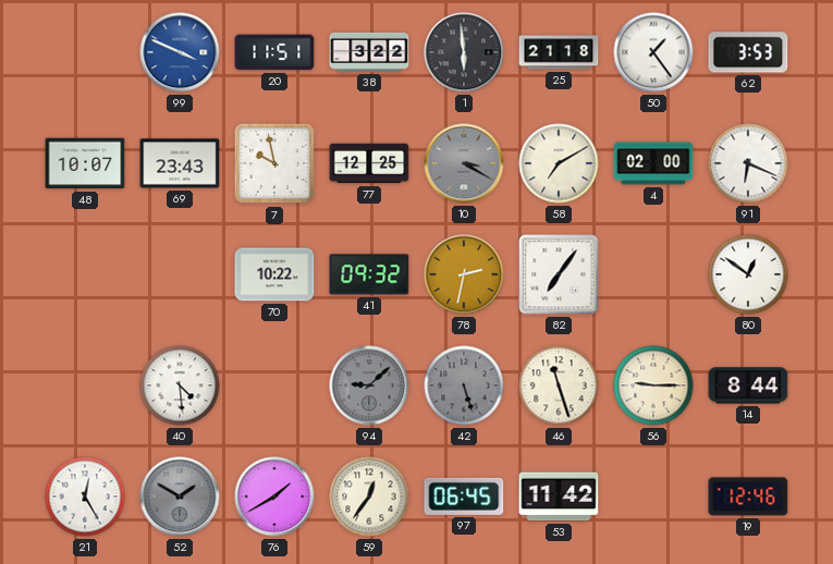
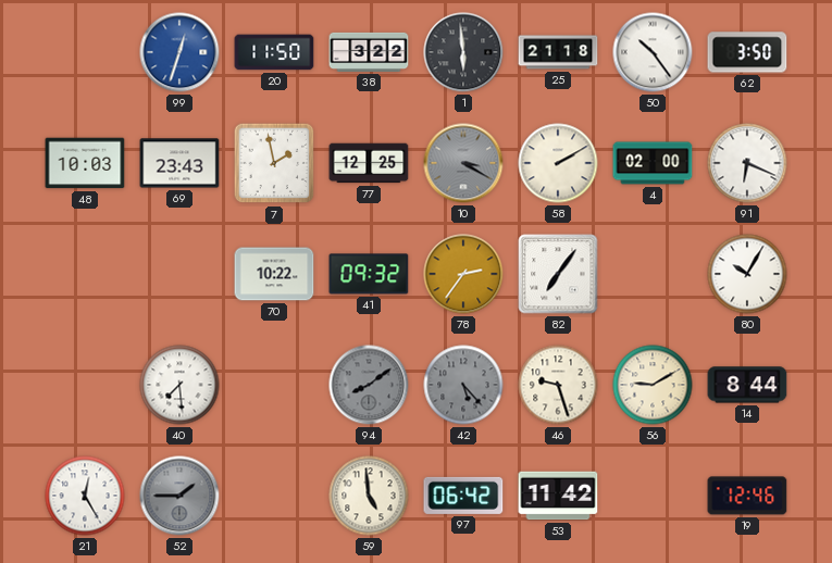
99: 3:49 -> 12:33 (179, 52)
20: 11:51 -> 11:50 (274, 52)
50: 1:24 -> 10:24 (653, 52)
62: 3:53 -> 3:50 (747, 52)
48: 10:07 -> 10:03 (85, 163)
7: 9:58 -> 1:58 (274, 163)
58: 7:10 -> 2:10 (558, 163)
78: 2:32 -> 2:36 (463, 274)
80: 12:51 -> 10:05 (747, 274)
40: 4:29 -> 7:29 (179, 385)
94: 9:08 -> 8:09 (369, 385)
42: 5:27 -> 5:23 (463, 385)
46: 11:27 -> 9:27 (558, 385)
56: 9:15 -> 9:10 (653, 385)
52: 1:50 -> 1:45 (179, 496)
76: 1:40 -> none (274, 496)
59: 12:36 -> 4:59 (369, 496)
97: 06:45 -> 06:42 (463, 496)
